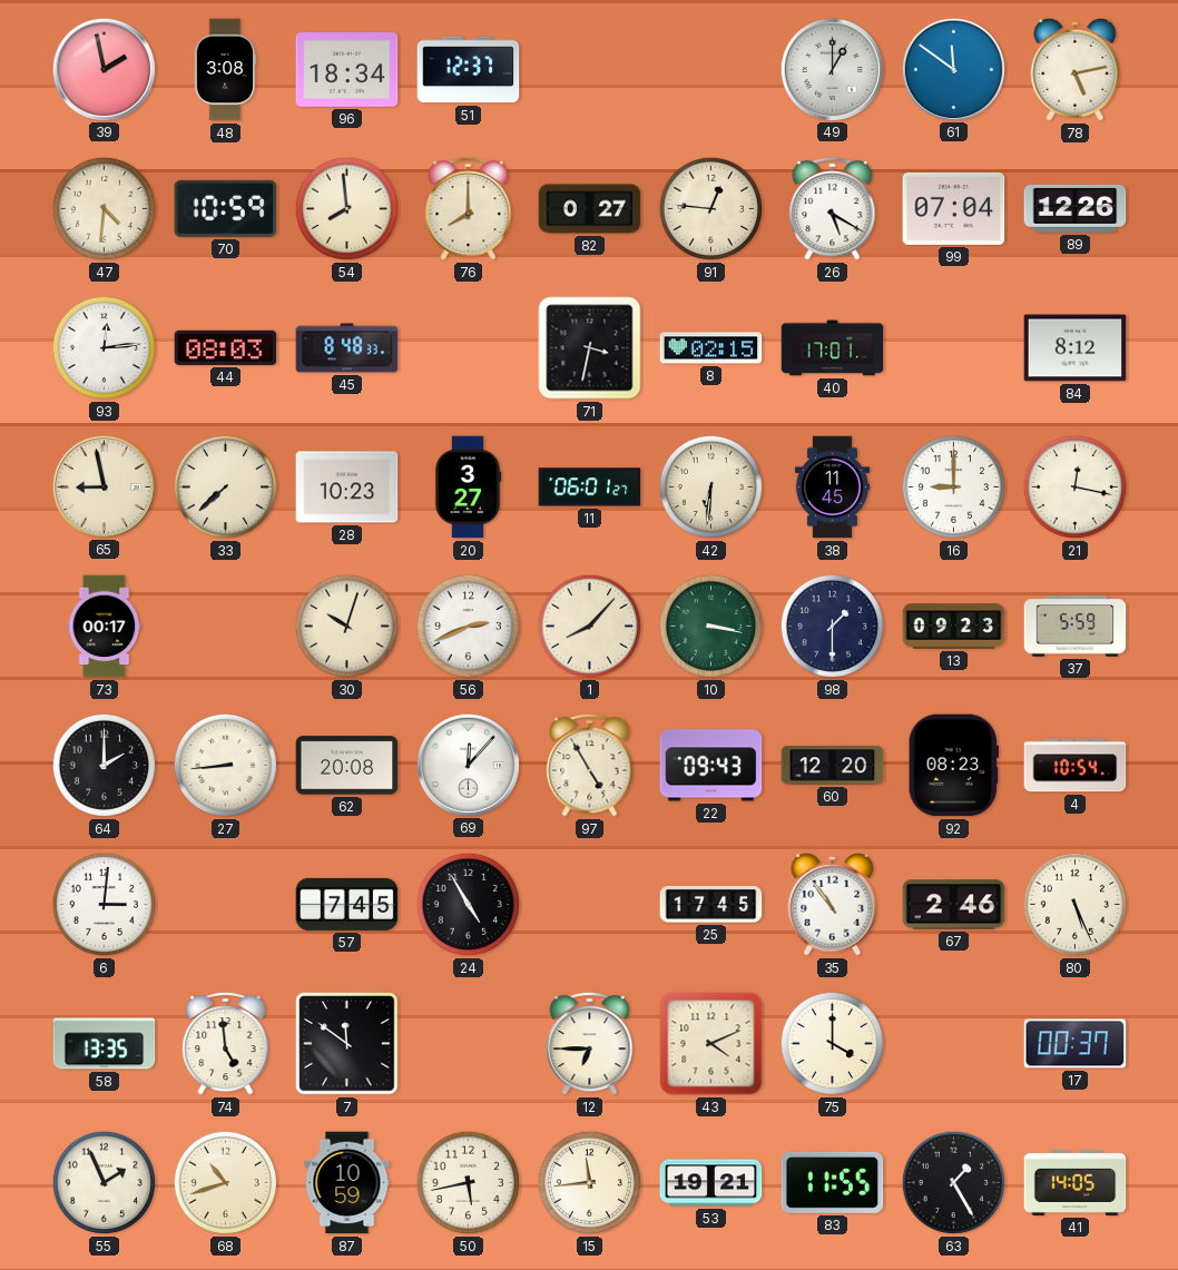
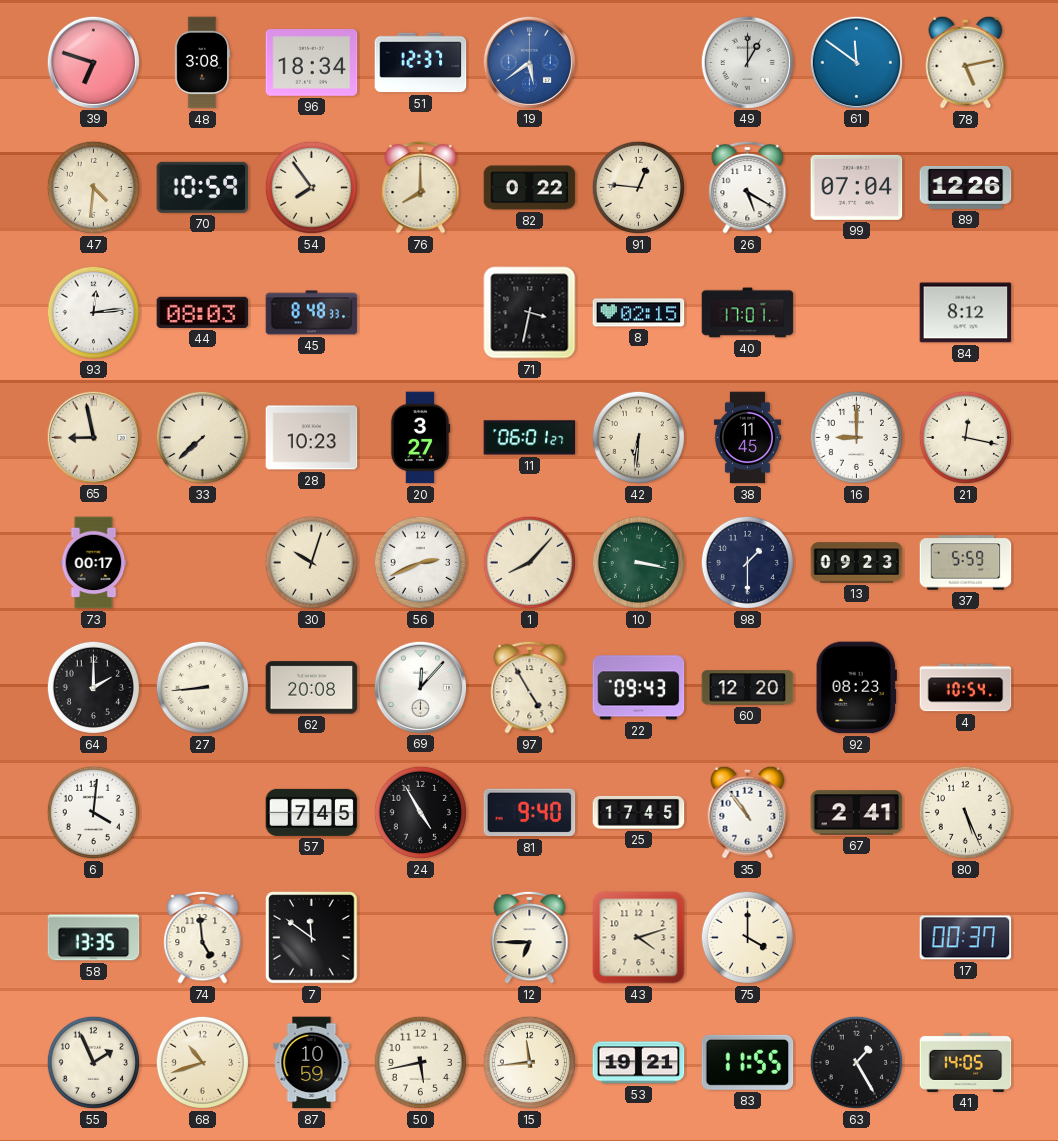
39: 1:58 -> 6:48 (93, 62)
19: none -> 5:39 (529, 62)
54: 7:59 -> 7:54 (311, 187)
82: 0:27 -> 0:22 (530, 188)
6: 3:01 -> 4:01 (93, 812)
81: none -> 9:40 (530, 813)
67: 2:46 -> 2:41 (857, 813)
43: 4:11 -> 4:12 (639, 938)
